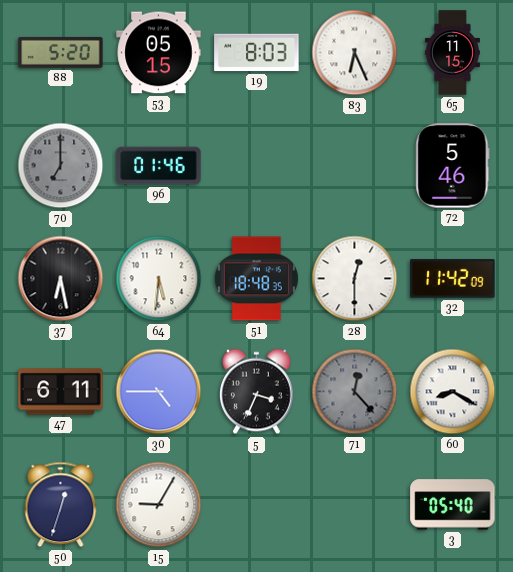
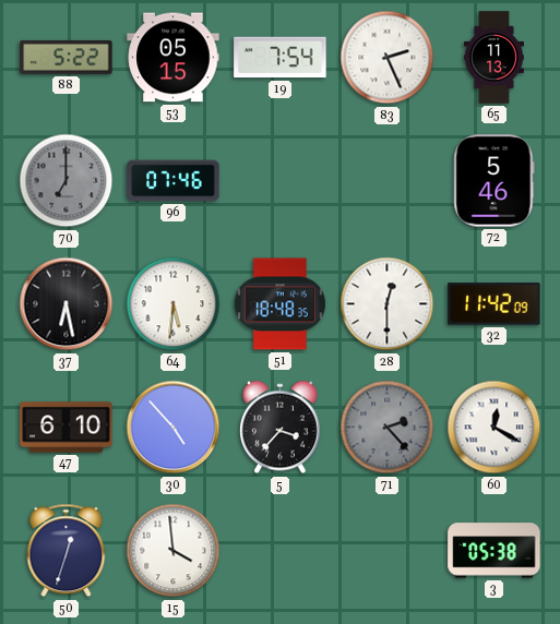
88: 5:20 -> 5:22 (67, 57)
19: 8:03 -> 7:54 (281, 58)
83: 6:26 -> 2:26 (388, 58)
65: 11:15 -> 11:13 (493, 58)
96: 01:46 -> 07:46 (174, 181)
47: 6:11 -> 6:10 (67, 428)
30: 4:45 -> 4:53 (174, 428)
5: 3:34 -> 3:37 (281, 428)
71: 12:23 -> 2:23 (388, 428)
60: 8:20 -> 12:20 (495, 428)
15: 9:05 -> 3:59 (174, 551)
3: 05:40 -> 05:38 (495, 551)
